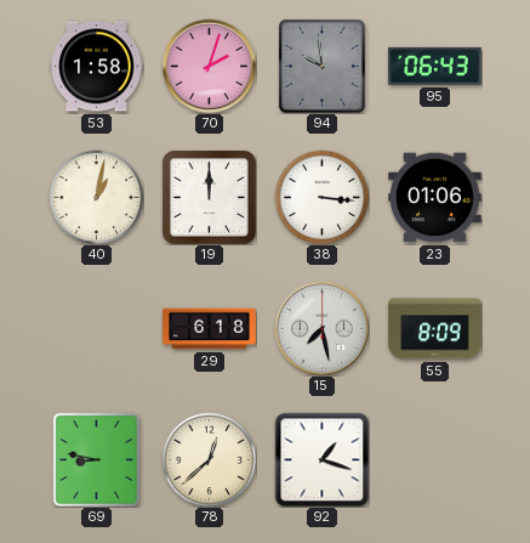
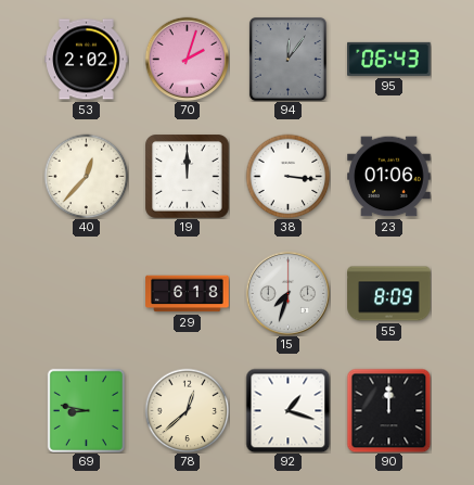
53: 1:58 -> 2:02 (87, 60)
94: 9:59 -> 12:06 (287, 59)
40: 1:02 -> 12:37 (86, 176)
15: 7:28 -> 7:33 (287, 293)
90: none -> 12:00 (388, 410)
